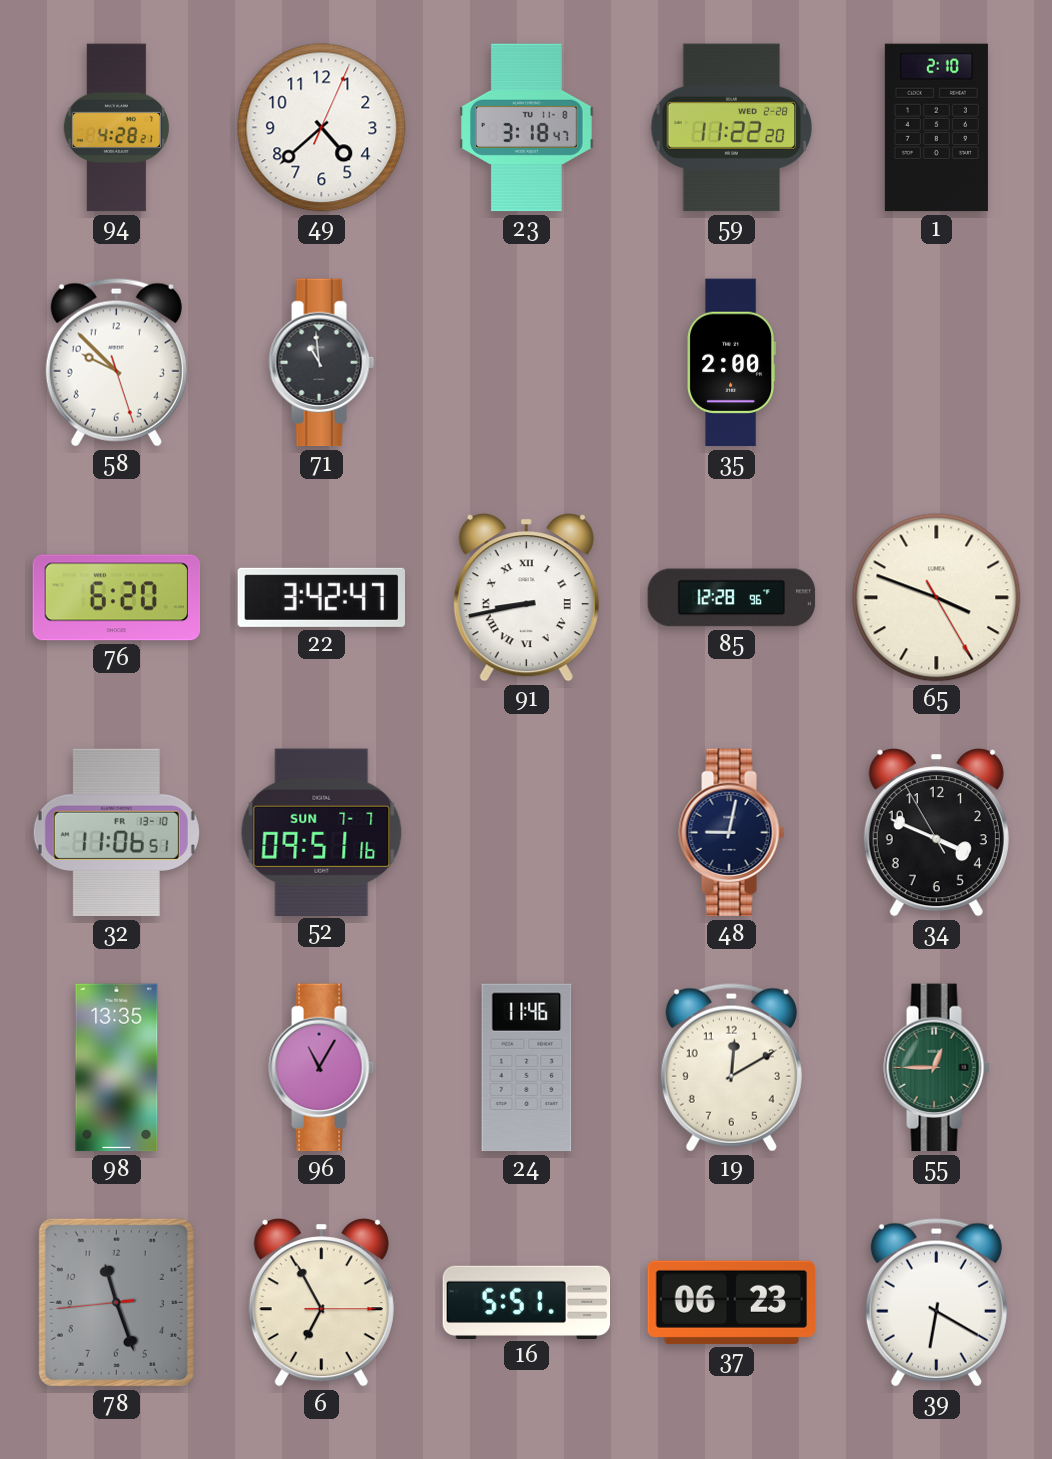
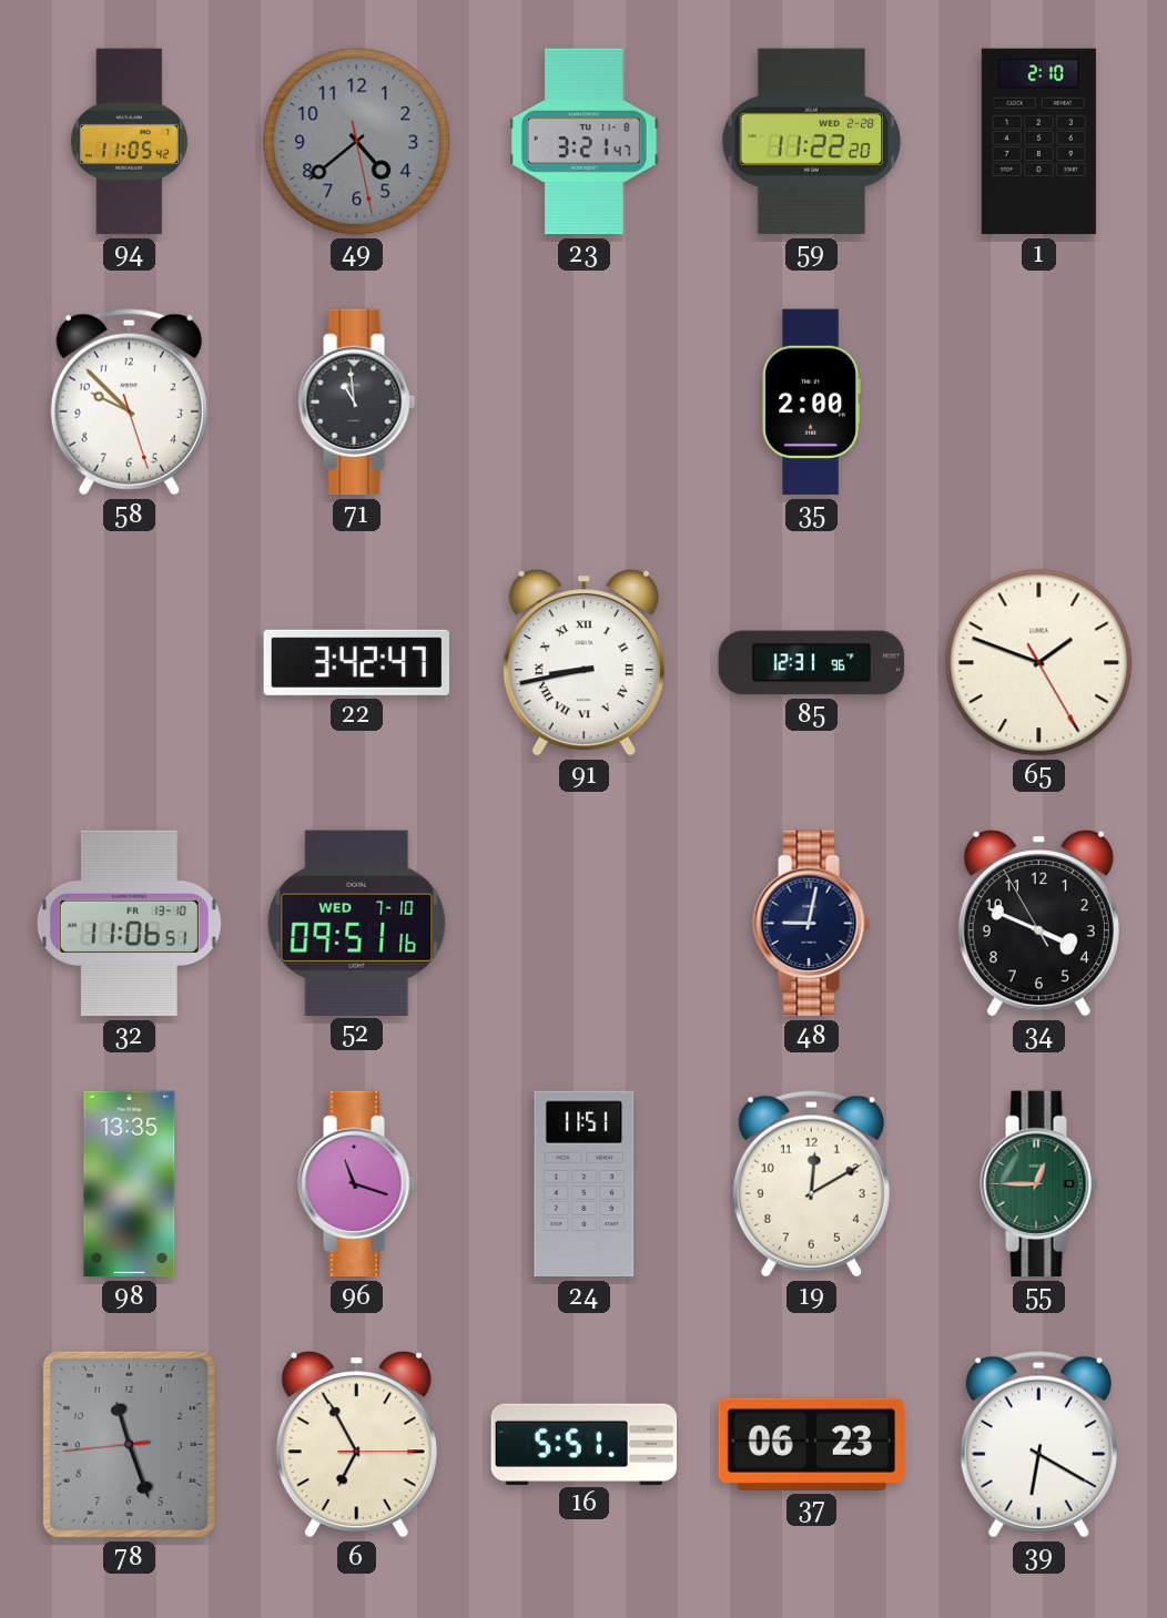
94: 4:28 -> 11:05 (129, 142)
49: 4:38:04 -> 4:38:28 (357, 142)
49 dial: white -> grey (357, 142)
23: 3:18 -> 3:21 (585, 142)
76: 6:20 -> none (117, 598)
85: 12:28 -> 12:31 (812, 663)
65: 3:48 -> 1:48 (1039, 663)
52 date: SUN 7-7 -> WED 7-10 (357, 923)
96: 11:05 -> 11:18 (357, 1184)
24: 11:46 -> 11:51 (585, 1184)
